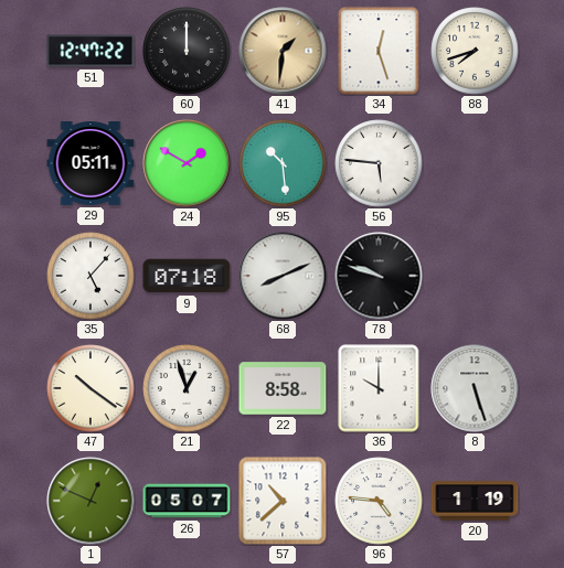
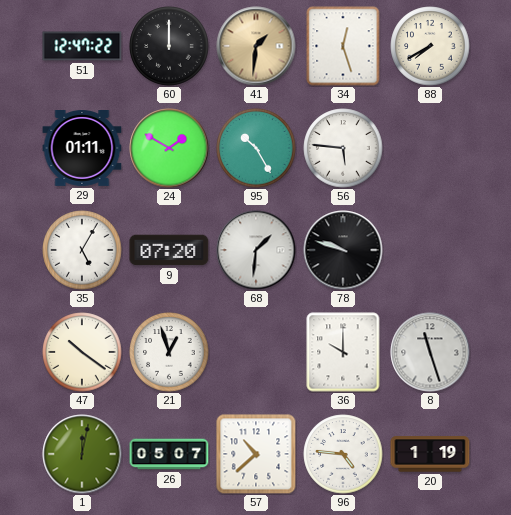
88: 7:42 -> 7:40 (430, 46)
29: 05:11 -> 01:11 (82, 149)
95: 10:29 -> 10:25 (256, 148)
35: 5:07 -> 5:05 (82, 250)
9: 07:18 -> 07:20 (169, 250)
68: 8:11 -> 1:31 (256, 250)
22: 8:58 -> none (283, 388)
8: 5:27 -> 11:27 (430, 352)
1: 12:49 -> 12:02 (82, 454)
